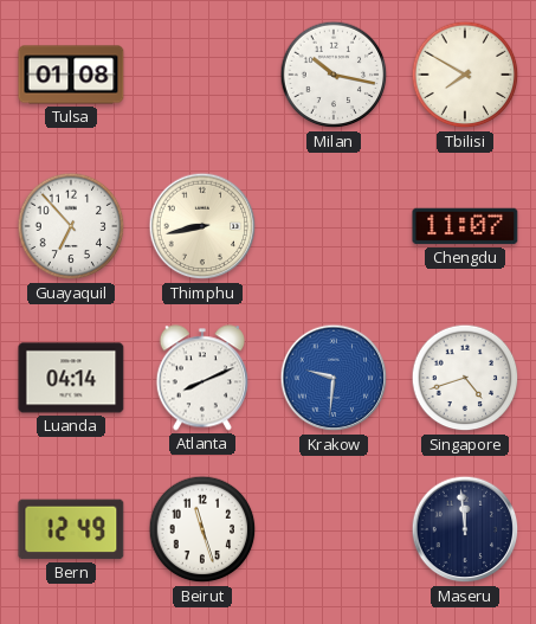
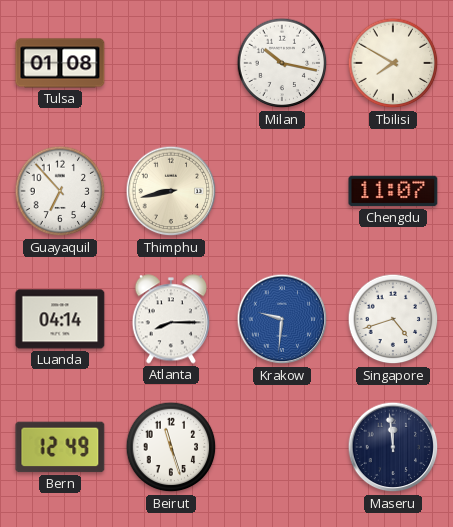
Atlanta: 8:11 -> 8:15 (170, 319)
